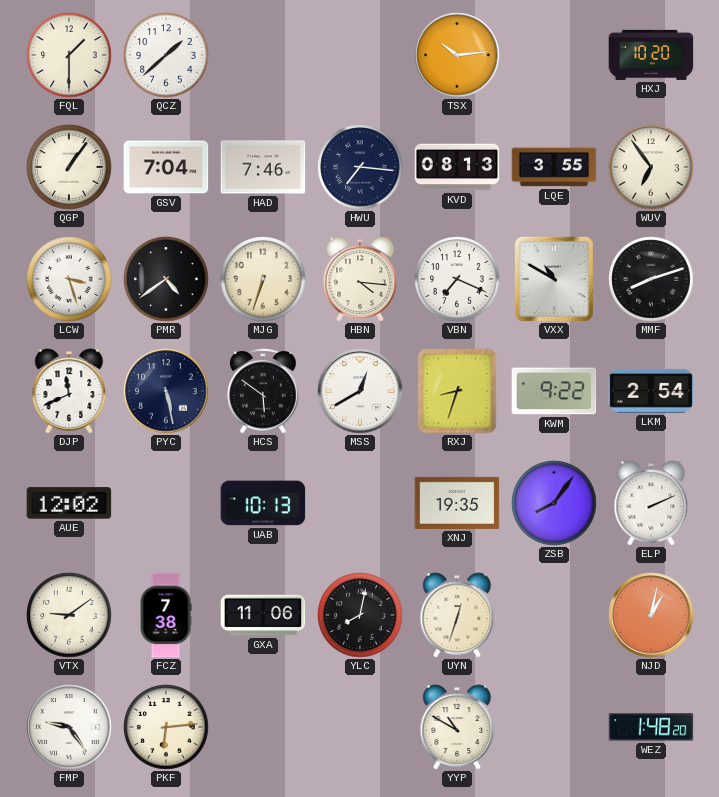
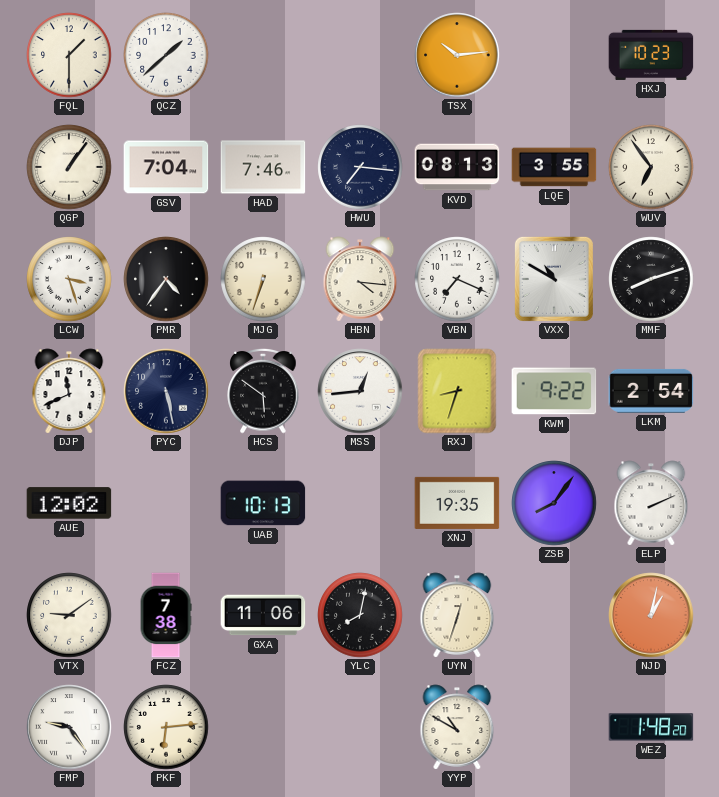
HXJ: 10:20 -> 10:23 (651, 55)
PMR: 4:39 -> 4:36 (166, 279)
MSS: 12:40 -> 12:44 (360, 391)
